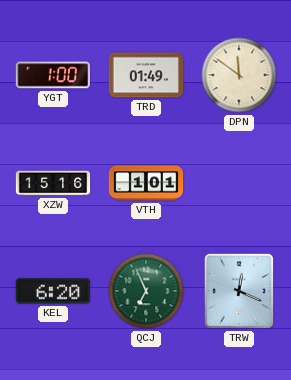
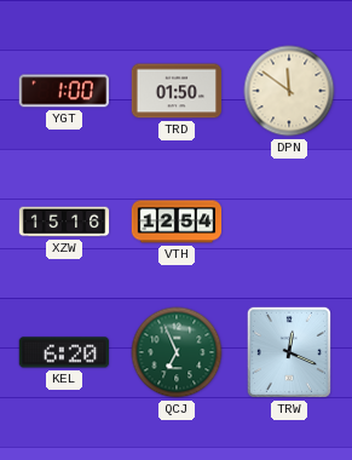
TRD: 01:49 -> 01:50 (177, 91)
VTH: 1:01 -> 12:54 (177, 222)
